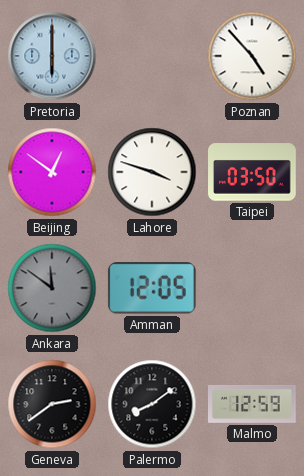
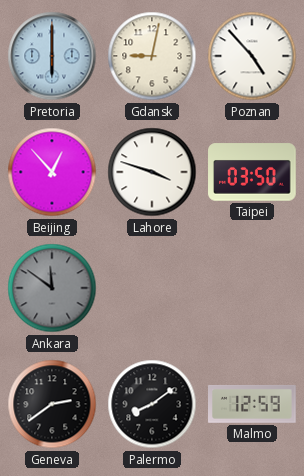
Gdansk: none -> 9:02 (152, 56)
Beijing: 12:51 -> 12:53 (52, 172)
Amman: 12:05 -> none (152, 288)
